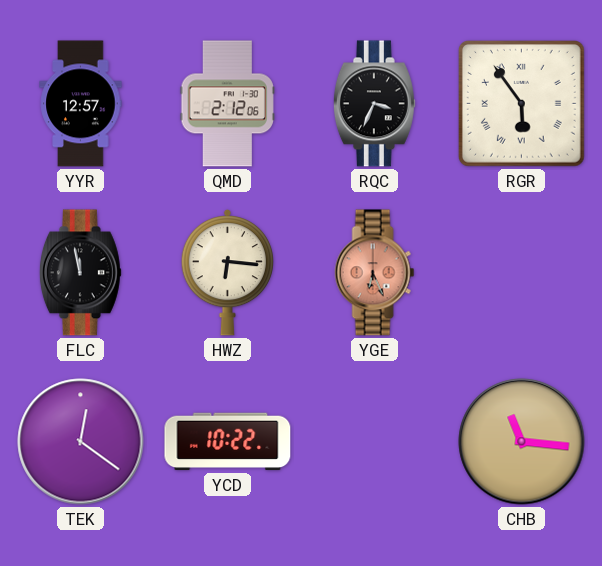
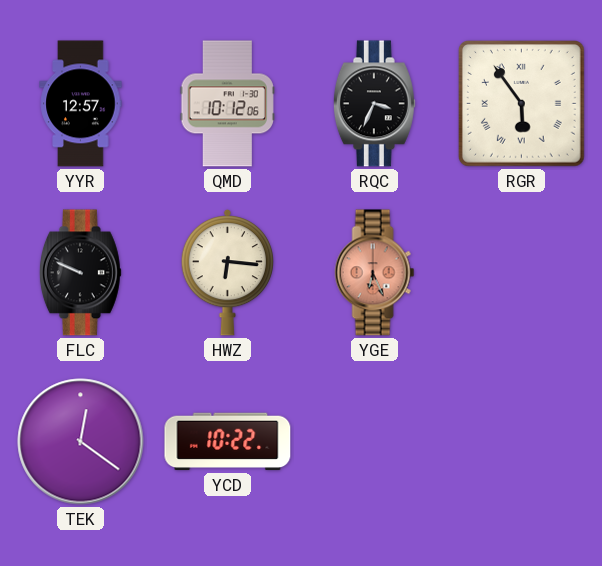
QMD: 2:12 -> 10:12 (227, 104)
FLC: 11:58 -> 9:49 (80, 273)
CHB: 11:16 -> none (522, 442)
